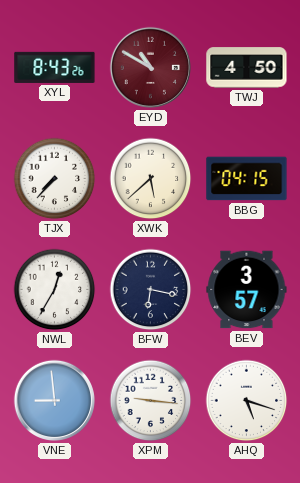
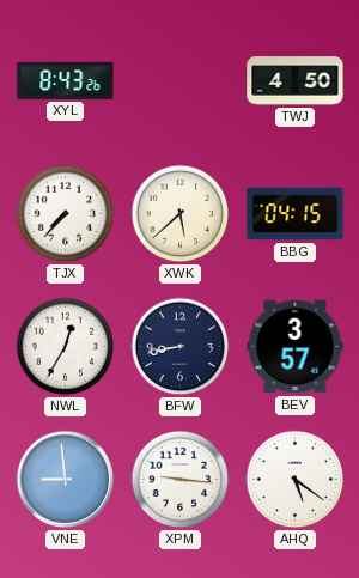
EYD: 10:50 -> none (150, 67)
BFW: 6:17 -> 8:43 (181, 347)
AHQ: 5:18 -> 5:21 (296, 480)
